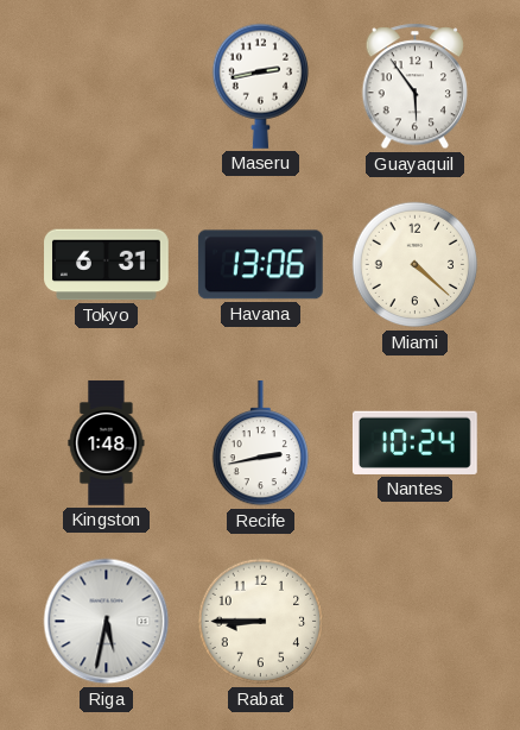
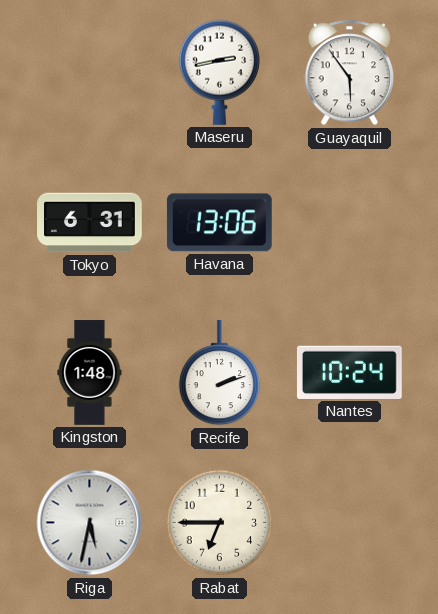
Miami: 4:22 -> none (416, 265)
Recife: 2:43 -> 2:12 (219, 374)
Rabat: 8:45 -> 6:45 (220, 523)
